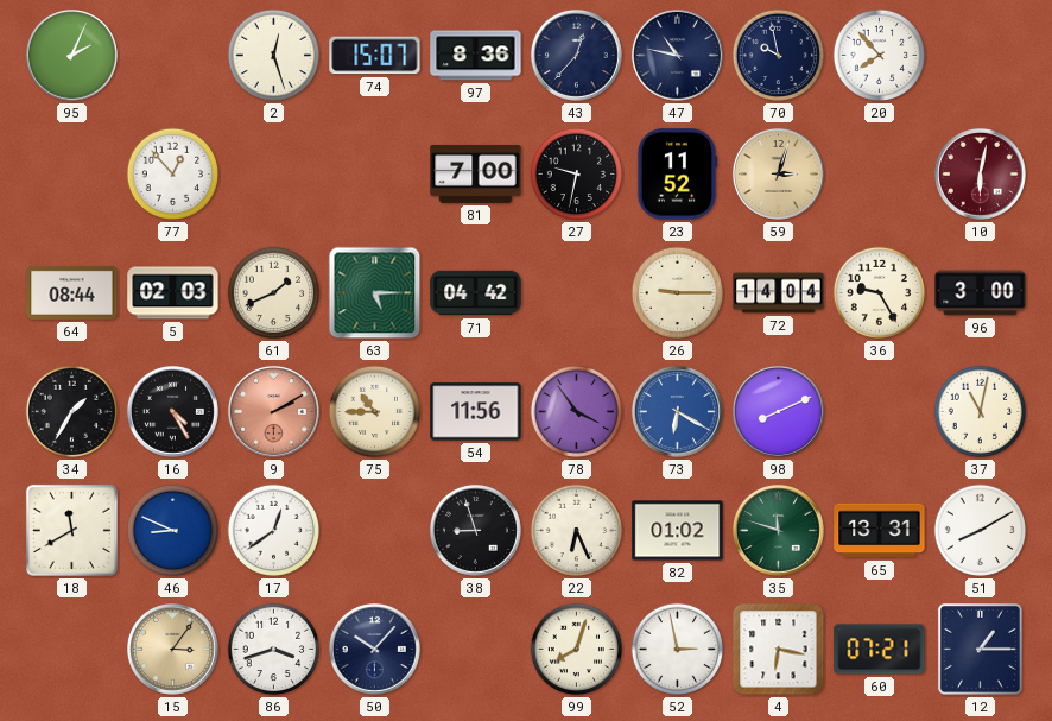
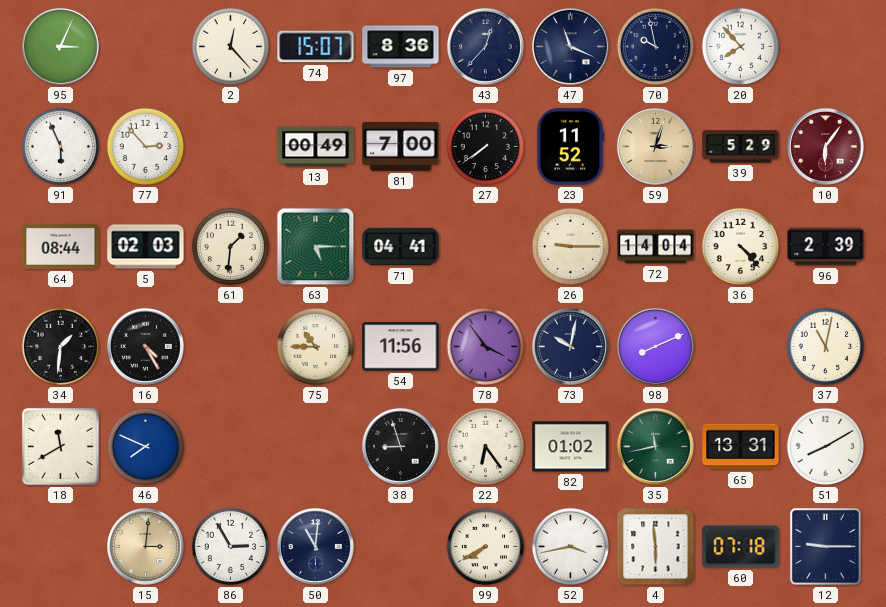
95: 2:04 -> 3:04 (60, 46)
2: 12:27 -> 12:23 (231, 47)
47: 10:47 -> 11:19 (570, 46)
91: none -> 5:56 (61, 147)
77: 12:53 -> 2:53 (146, 147)
13: none -> 00:49 (316, 147)
27: 9:32 -> 7:39 (486, 147)
39: none -> 5:29 (741, 147)
10: 6:02 -> 6:06 (825, 146)
61: 1:41 -> 1:31 (231, 247)
71: 04:42 -> 04:41 (401, 247)
36: 9:25 -> 4:23 (741, 247)
96: 3:00 -> 2:39 (826, 247)
34: 1:35 -> 1:31 (61, 347)
9: 2:10 -> none (273, 411)
73: 6:20 -> 10:02 (570, 346)
73 dial: blue -> navy (570, 346)
46: 8:49 -> 7:49 (146, 447)
17: 12:39 -> none (274, 531)
22: 6:26 -> 6:24 (486, 447)
35: 11:48 -> 11:43 (655, 446)
15: 3:06 -> 3:01 (145, 546)
86: 3:42 -> 2:55 (231, 547)
50: 10:07 -> 11:01 (315, 546)
99: 8:03 -> 7:40 (486, 547)
52: 2:58 -> 3:43 (571, 547)
4: 6:17 -> 5:59 (656, 547)
60: 07:21 -> 07:18 (741, 547)
12: 1:15 -> 9:15 (825, 546)
